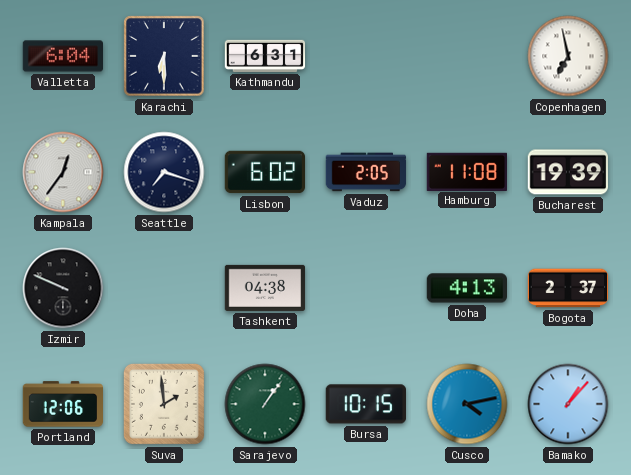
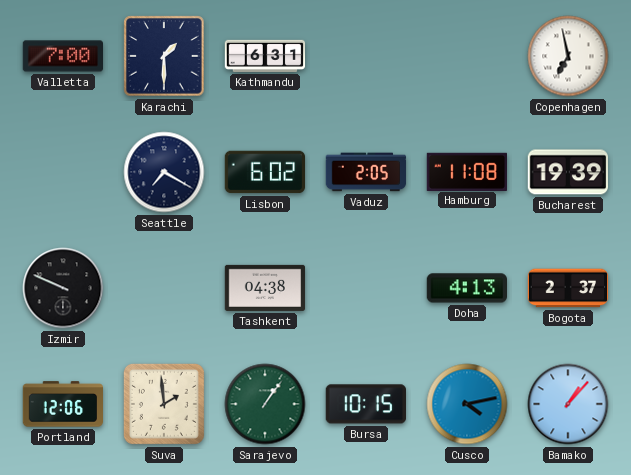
Valletta: 6:04 -> 7:00 (63, 56)
Karachi: 6:30 -> 1:30 (164, 56)
Kampala: 12:36 -> none (63, 172)
Seattle: 7:18 -> 7:20 (164, 172)
